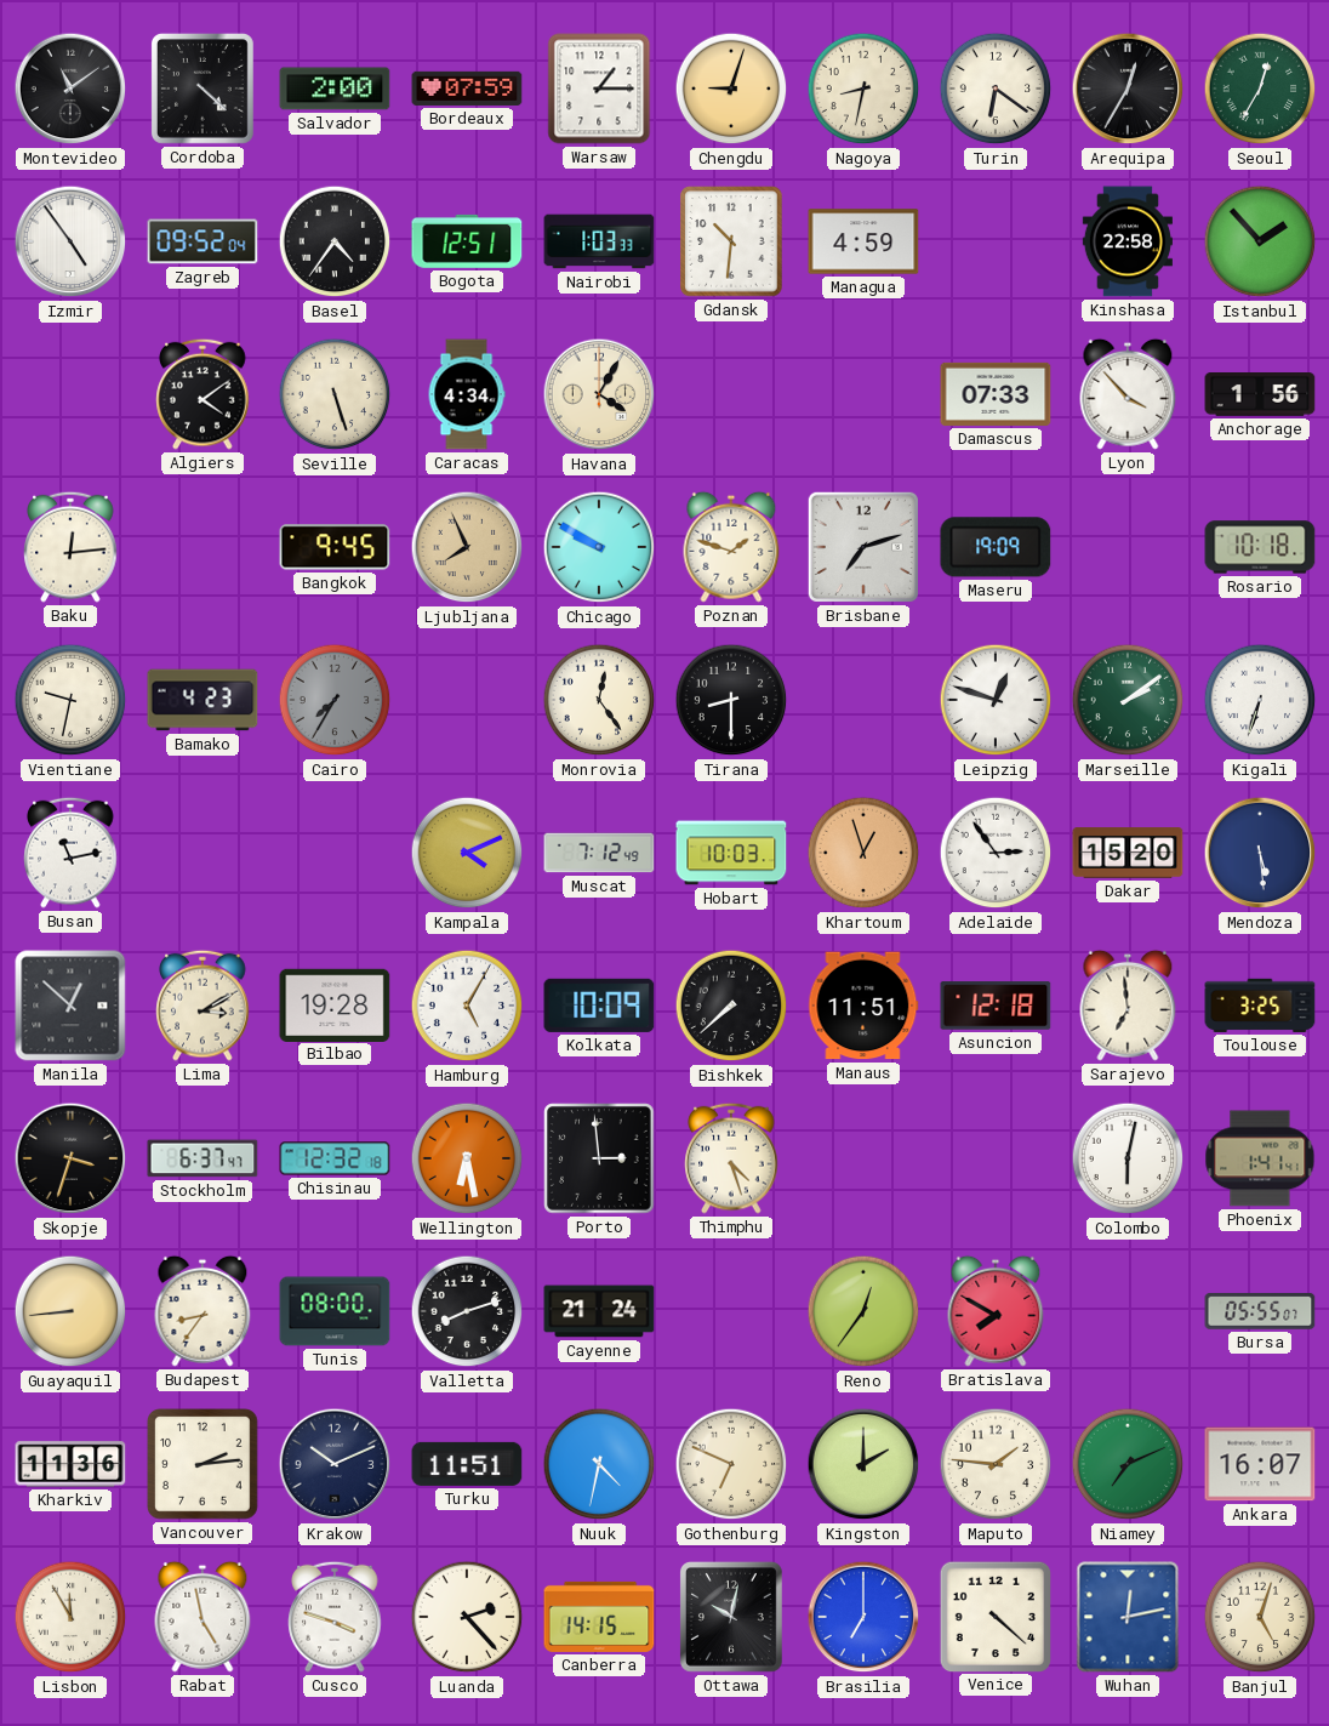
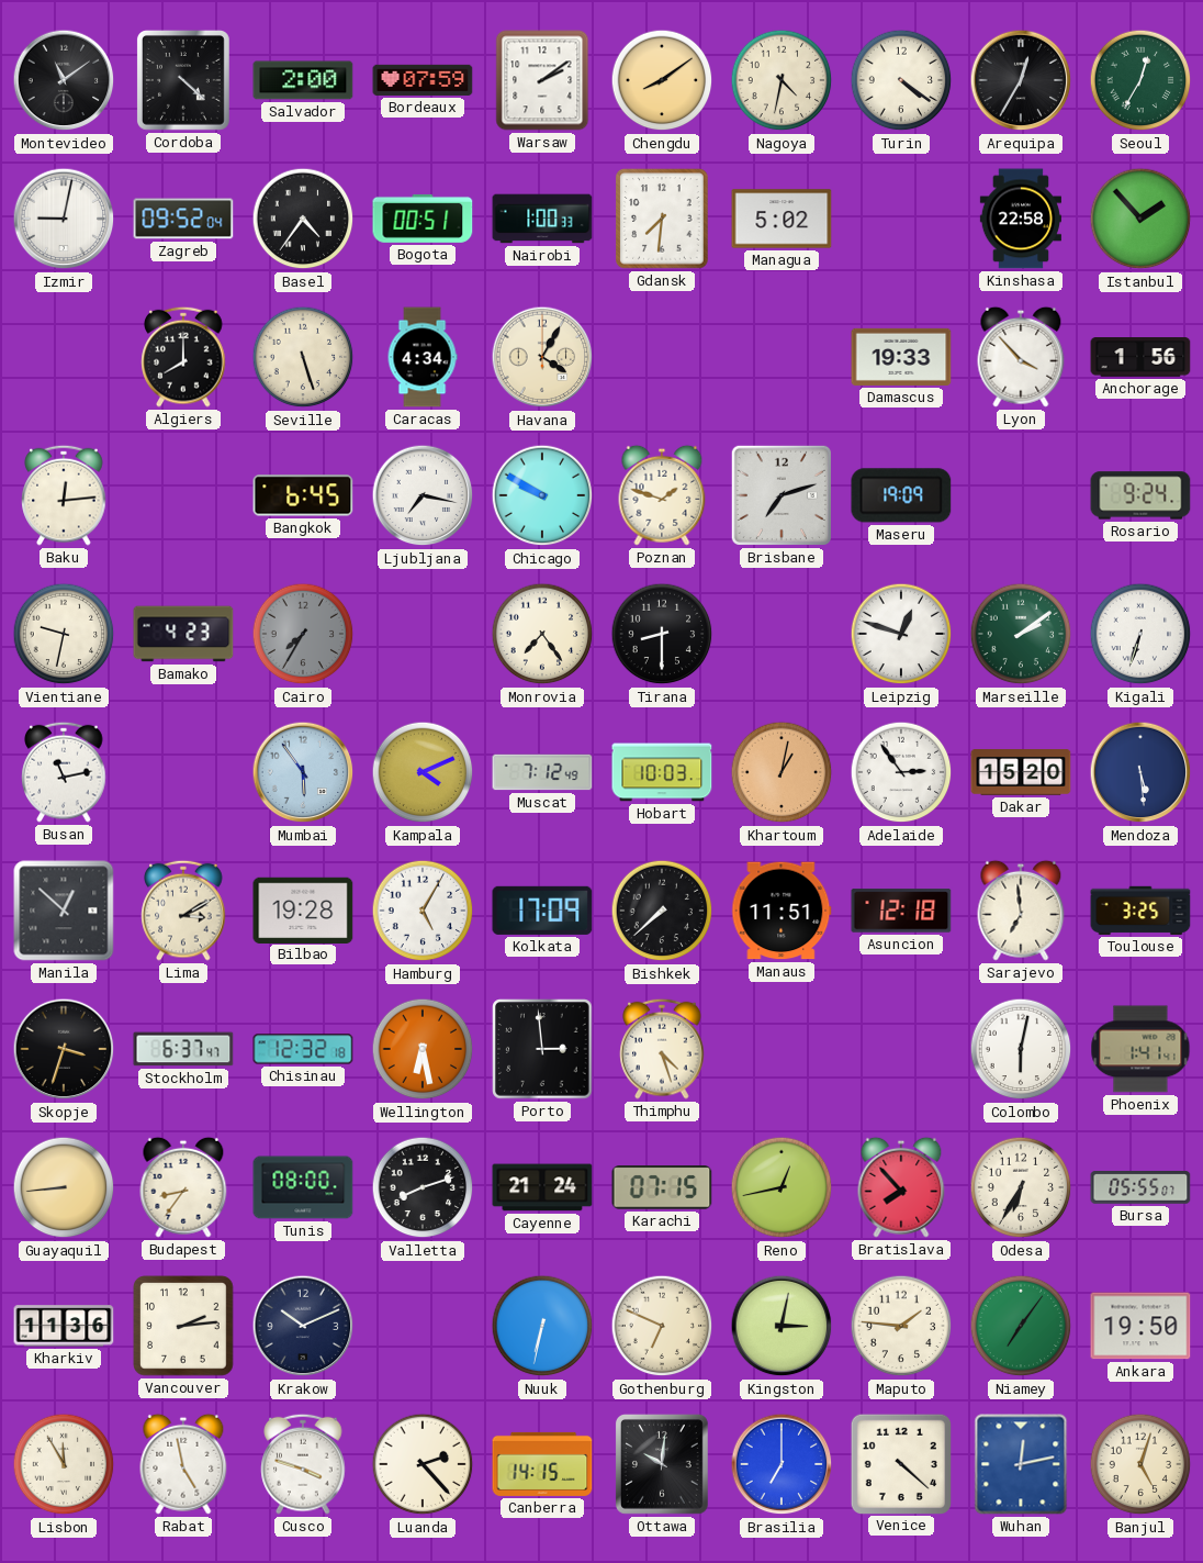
Warsaw: 1:15 -> 2:09 (542, 80)
Chengdu: 9:03 -> 8:09 (662, 80)
Nagoya: 8:32 -> 4:32 (782, 80)
Turin: 6:21 -> 4:21 (901, 80)
Izmir: 4:54 -> 9:02 (64, 219)
Bogota: 12:51 -> 00:51 (423, 219)
Nairobi: 1:03 -> 1:00 (542, 219)
Gdansk: 10:31 -> 7:31 (662, 219)
Managua: 4:59 -> 5:02 (782, 219)
Algiers: 4:09 -> 8:00 (183, 357)
Damascus: 07:33 -> 19:33 (901, 357)
Bangkok: 9:45 -> 6:45 (303, 495)
Ljubljana: 7:56 -> 7:17 (423, 495)
Ljubljana dial: champagne -> white (423, 495)
Rosario: 10:18 -> 9:24 (1140, 495)
Monrovia: 12:24 -> 7:24 (542, 634)
Mumbai: none -> 5:54 (303, 772)
Khartoum: 12:57 -> 1:02 (782, 772)
Kolkata: 10:09 -> 17:09 (542, 911)
Karachi: none -> 07:15 (662, 1187)
Reno: 12:36 -> 12:43 (782, 1187)
Bratislava: 7:50 -> 7:53 (901, 1187)
Odesa: none -> 6:35 (1021, 1187)
Turku: 11:51 -> none (467, 1464)
Nuuk: 4:32 -> 6:32 (542, 1326)
Kingston: 2:00 -> 3:02 (782, 1326)
Niamey: 7:11 -> 7:06 (1021, 1326)
Ankara: 16:07 -> 19:50 (1140, 1326)
Ottawa: 10:02 -> 10:01 (662, 1464)
